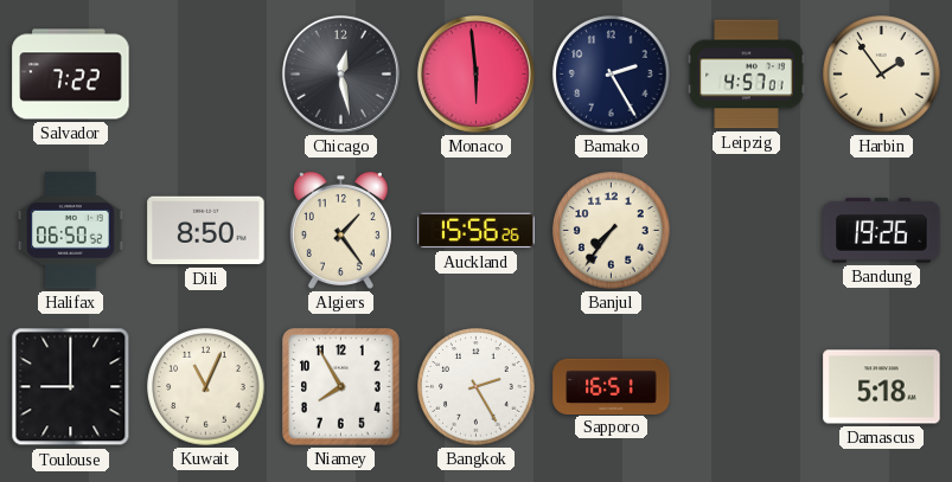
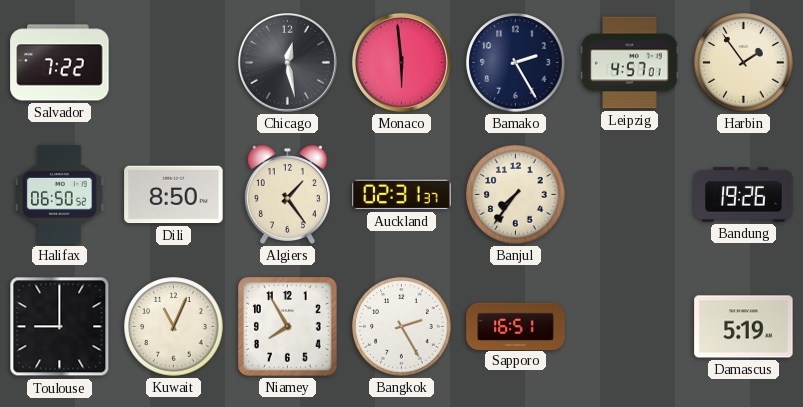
Auckland: 15:56 -> 02:31 (402, 195)
Damascus: 5:18 -> 5:19 (744, 327)
